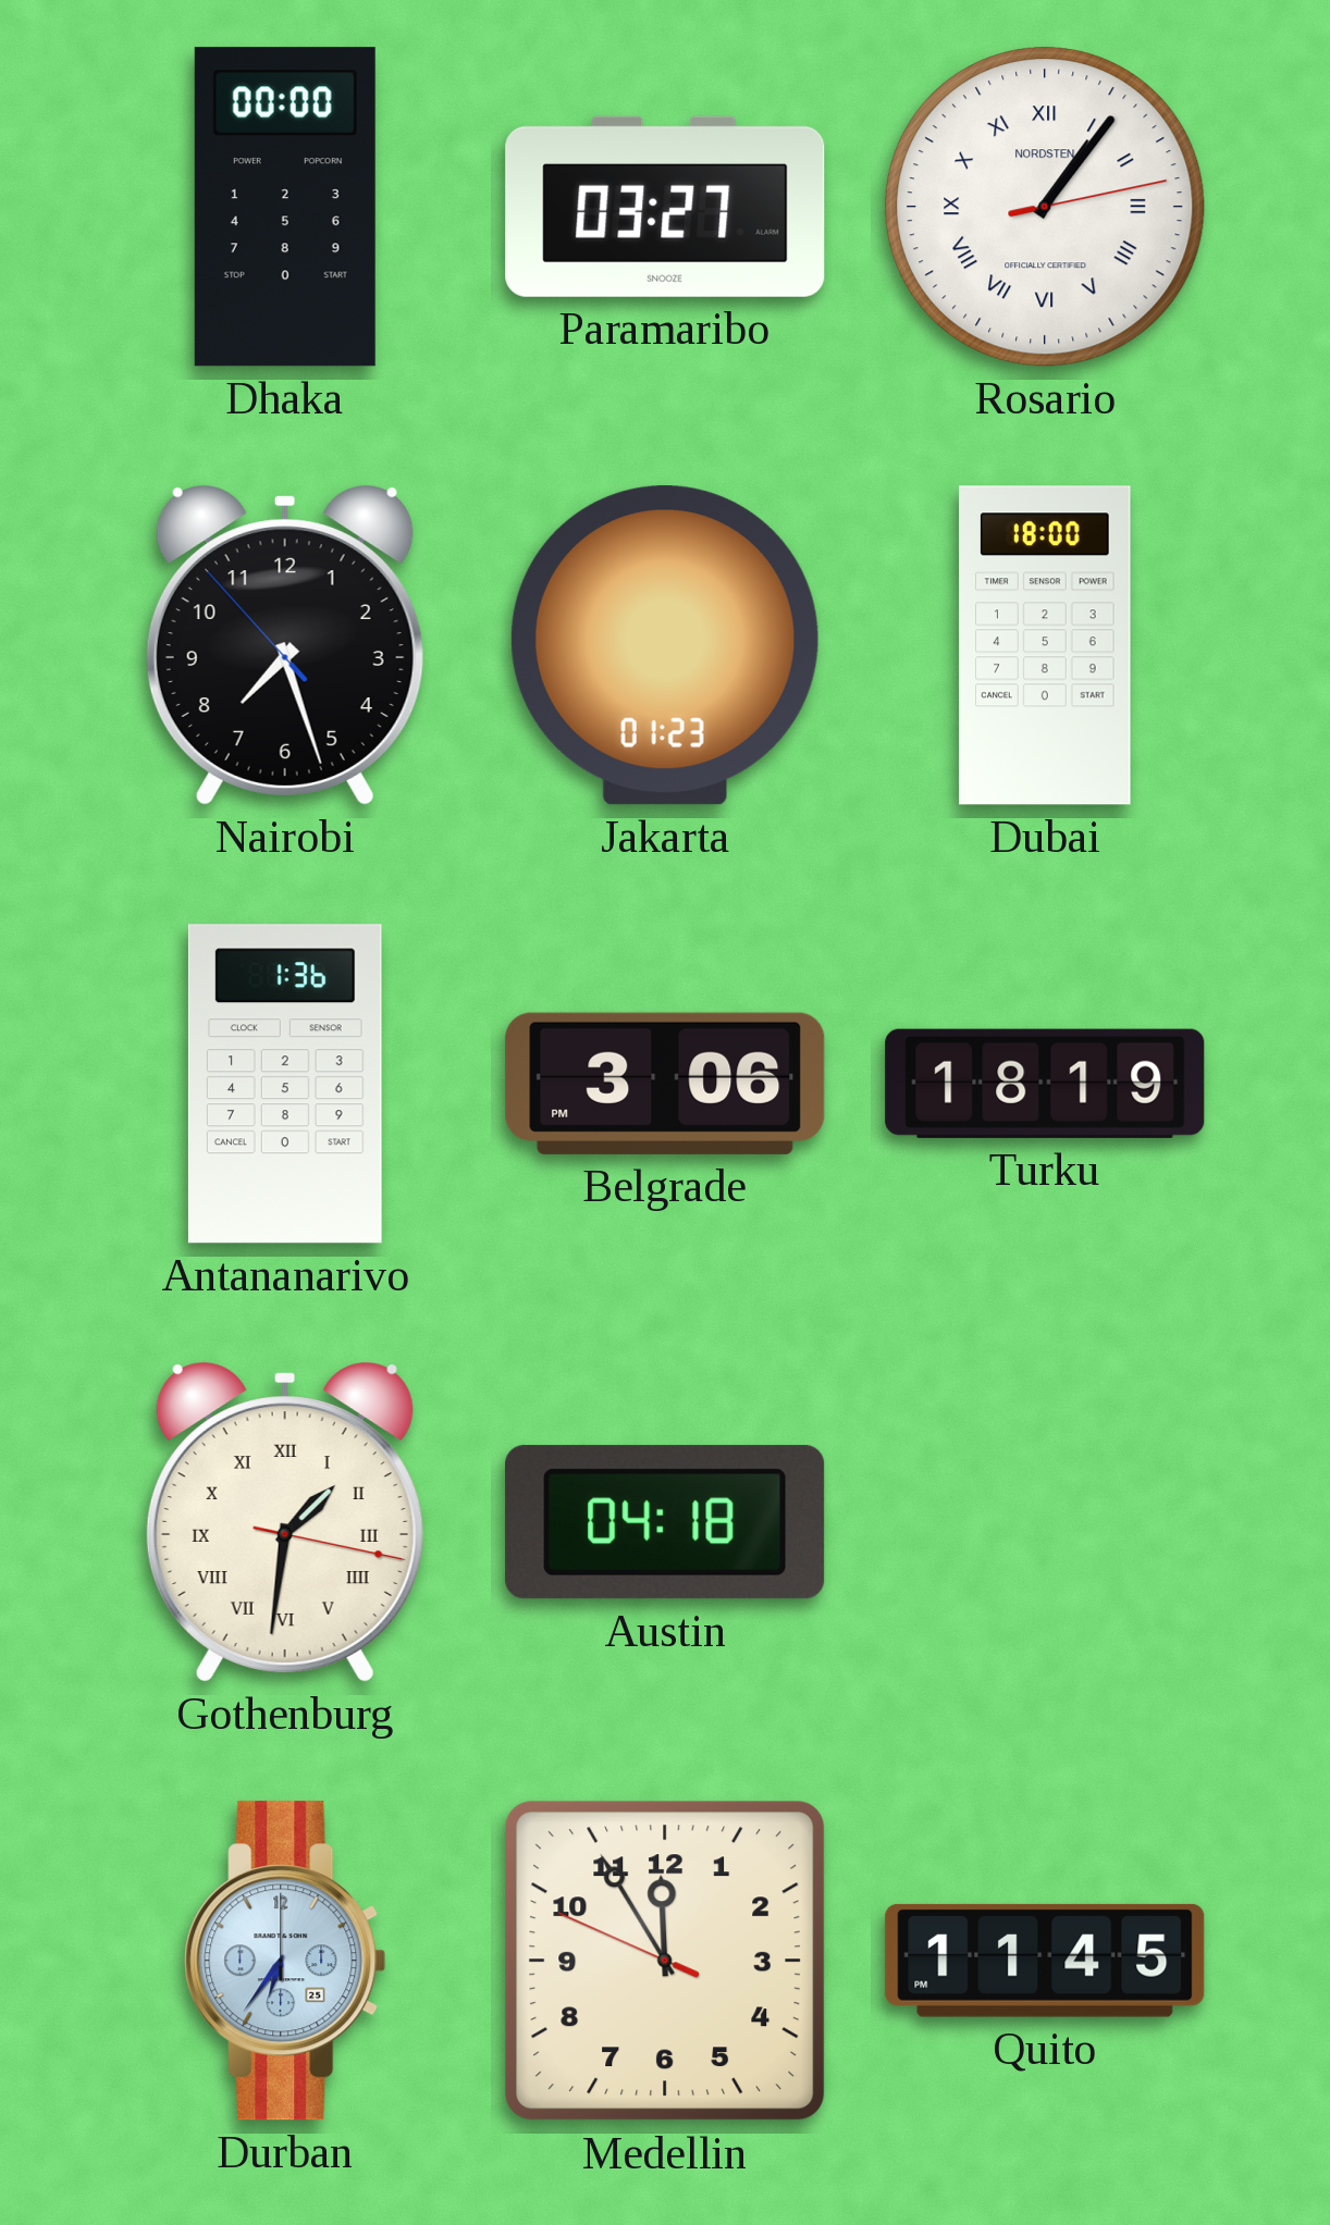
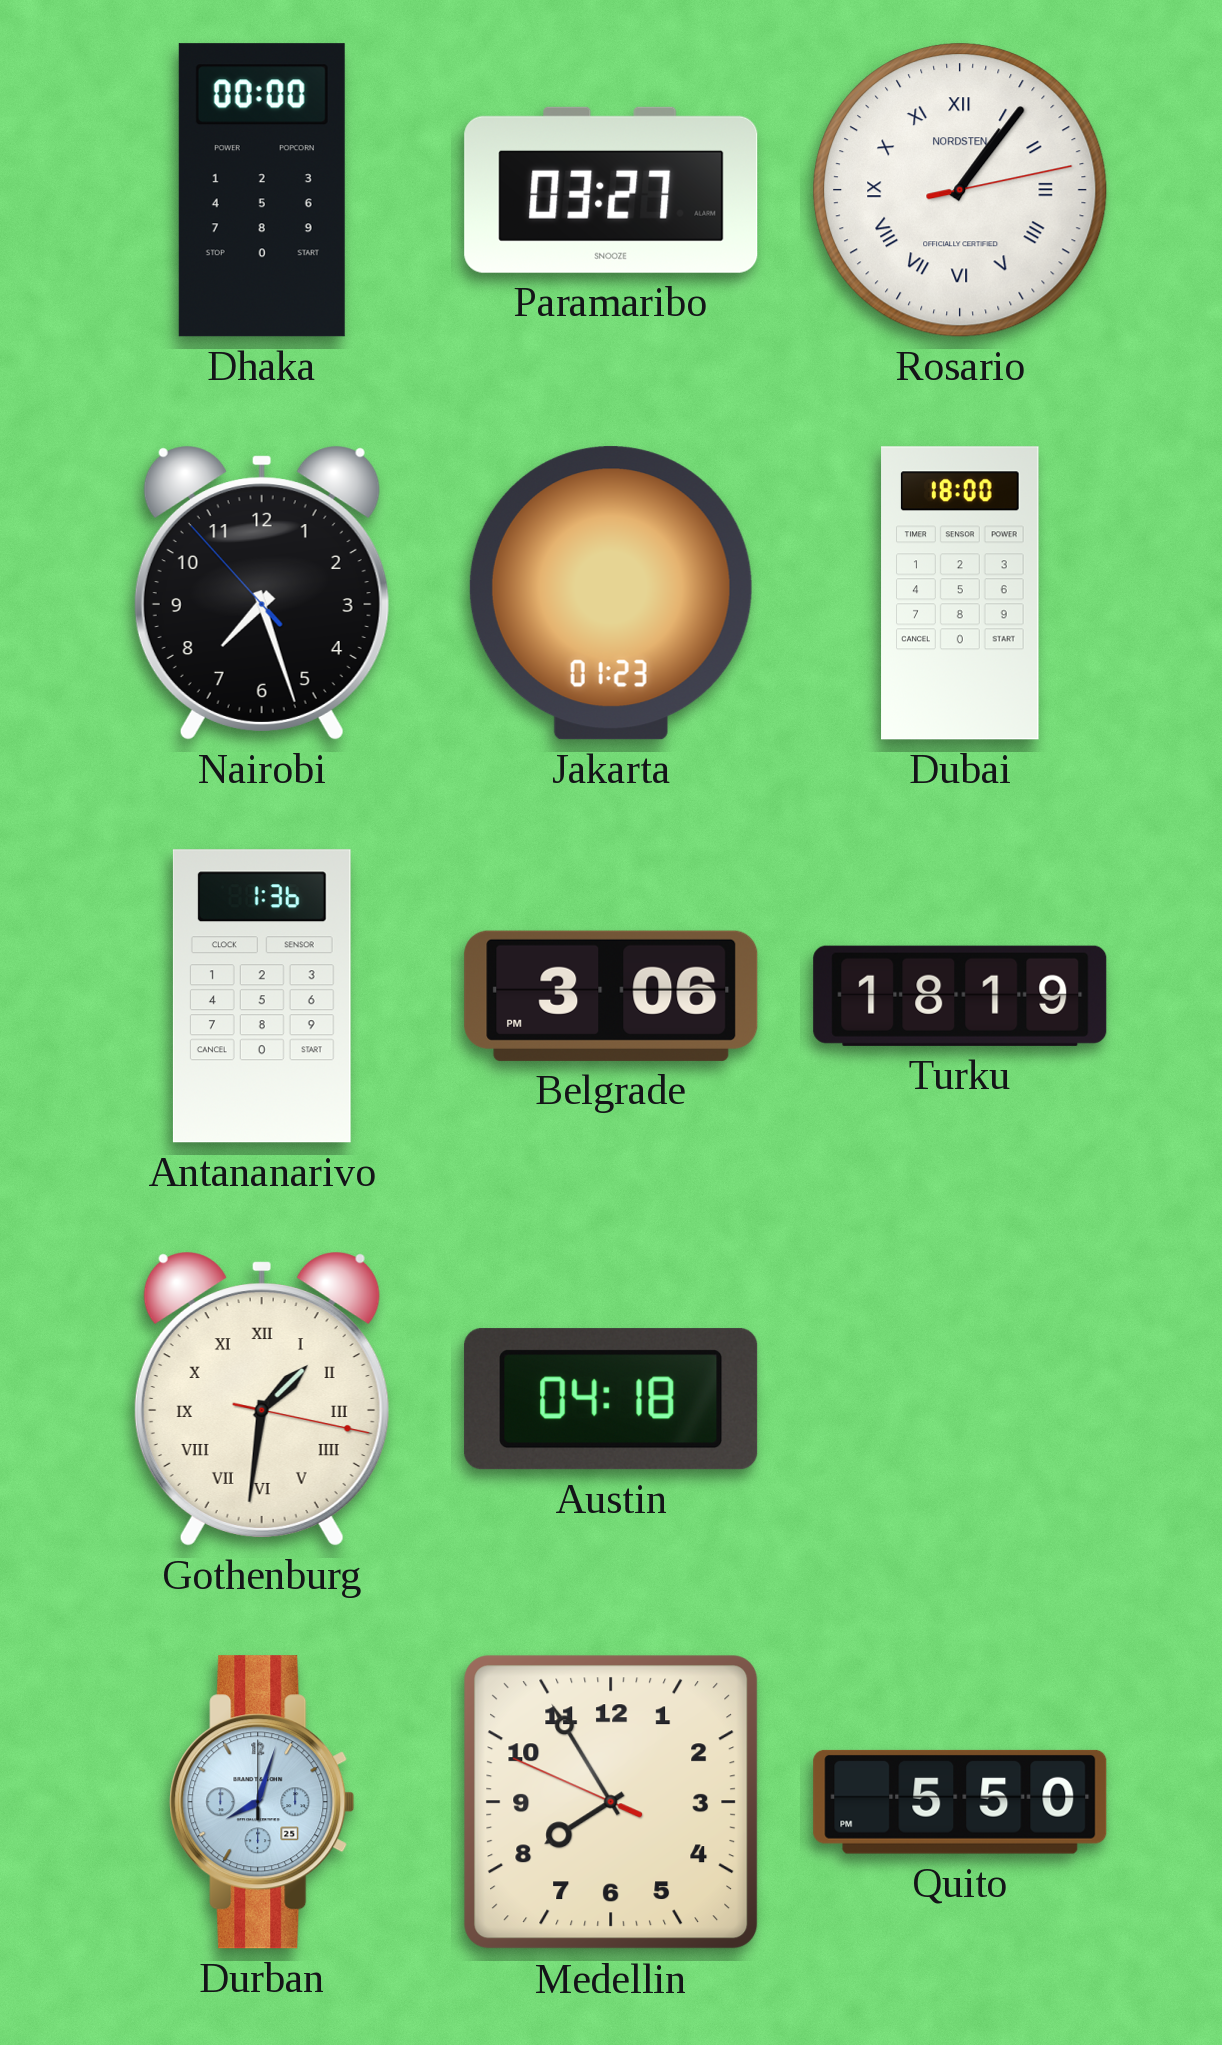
Durban: 6:36 -> 8:03 (262, 1802)
Medellin: 11:54 -> 7:54 (611, 1802)
Quito: 11:45 -> 5:50 (960, 1802)
